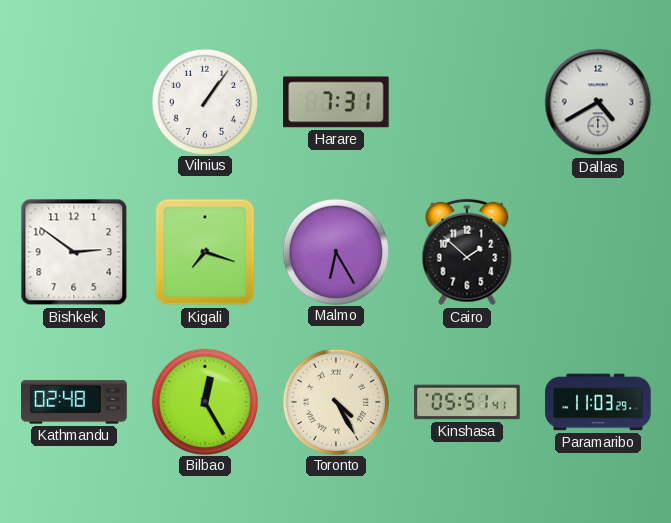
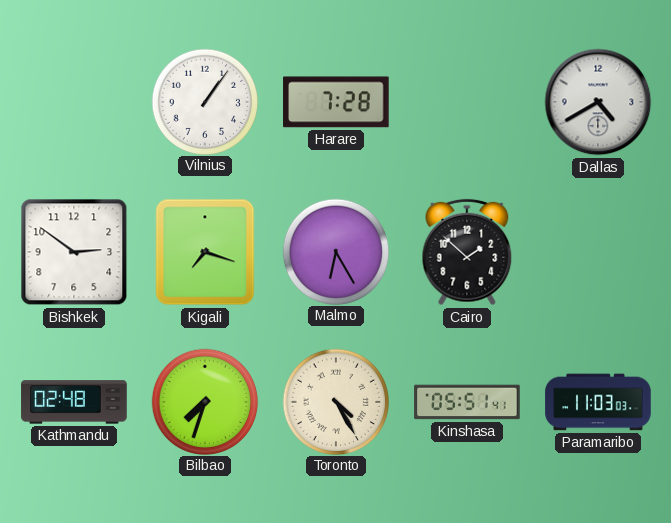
Harare: 7:31 -> 7:28 (336, 102)
Bilbao: 12:25 -> 7:33 (204, 401)
Paramaribo: 11:03:29 -> 11:03:03 (598, 402)
